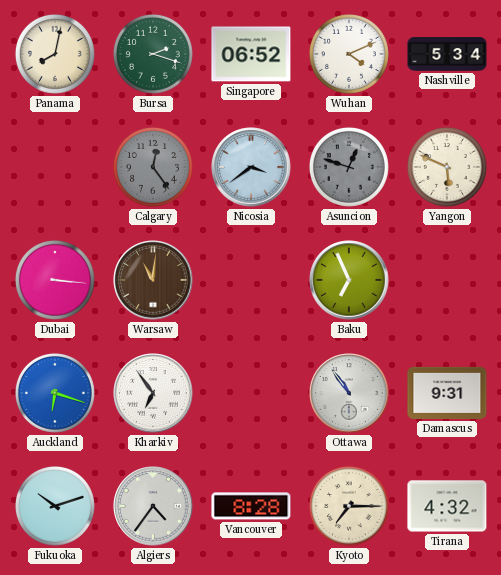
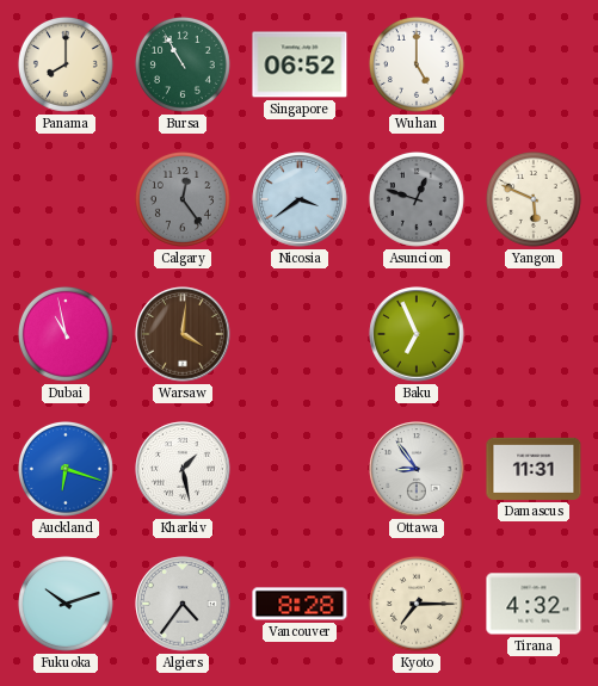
Panama: 8:02 -> 8:00 (66, 64)
Bursa: 2:18 -> 10:55 (183, 64)
Wuhan: 4:11 -> 5:00 (417, 64)
Nashville: 5:34 -> none (447, 54)
Dubai: 3:16 -> 10:58 (66, 334)
Warsaw: 11:01 -> 4:01 (183, 334)
Kharkiv: 6:54 -> 1:28 (183, 469)
Ottawa: 10:54 -> 8:54 (417, 469)
Damascus: 9:31 -> 11:31 (534, 469)
